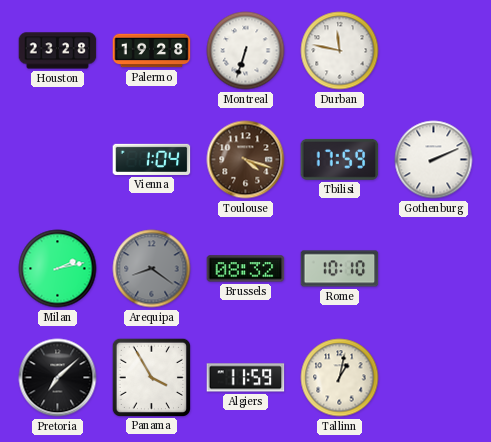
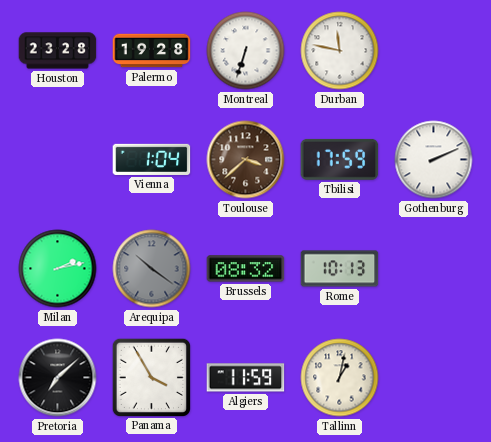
Toulouse: 4:18 -> 3:38 (246, 160)
Arequipa: 8:21 -> 10:21 (152, 269)
Rome: 10:10 -> 10:13 (340, 269)
